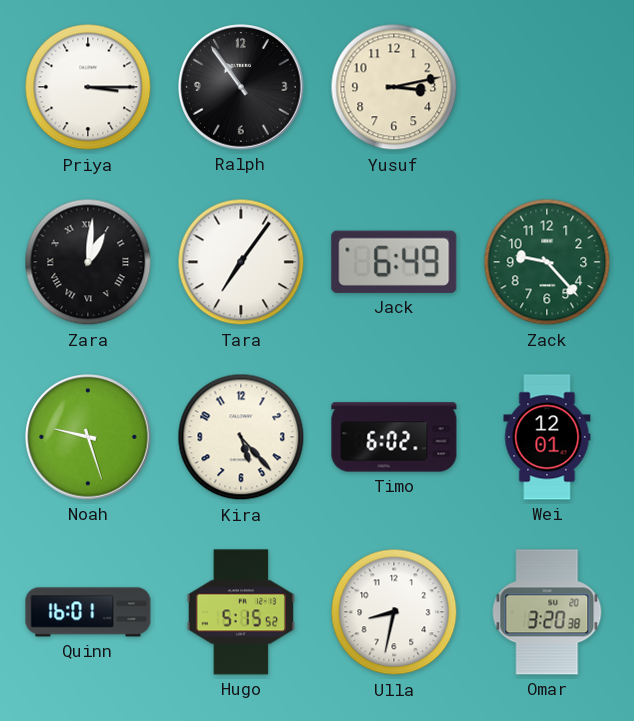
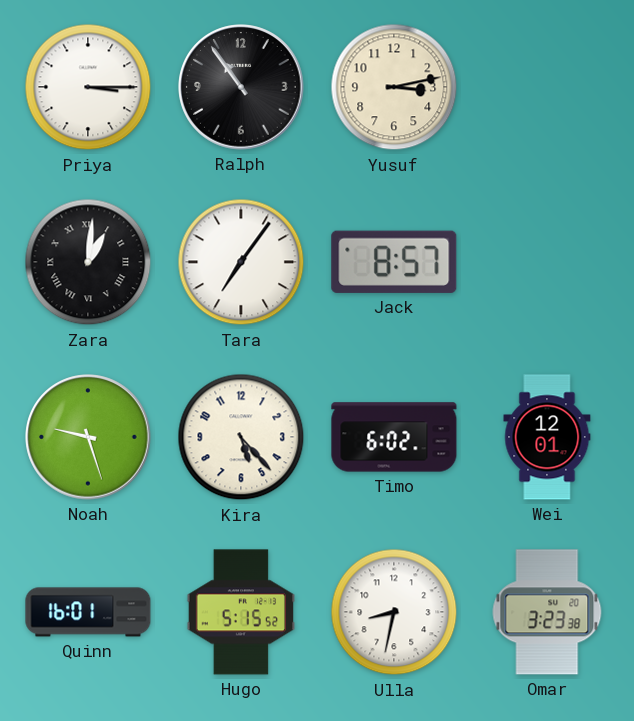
Jack: 6:49 -> 8:57 (394, 262)
Zack: 9:23 -> none (547, 262)
Omar: 3:20 -> 3:23 (547, 612)
